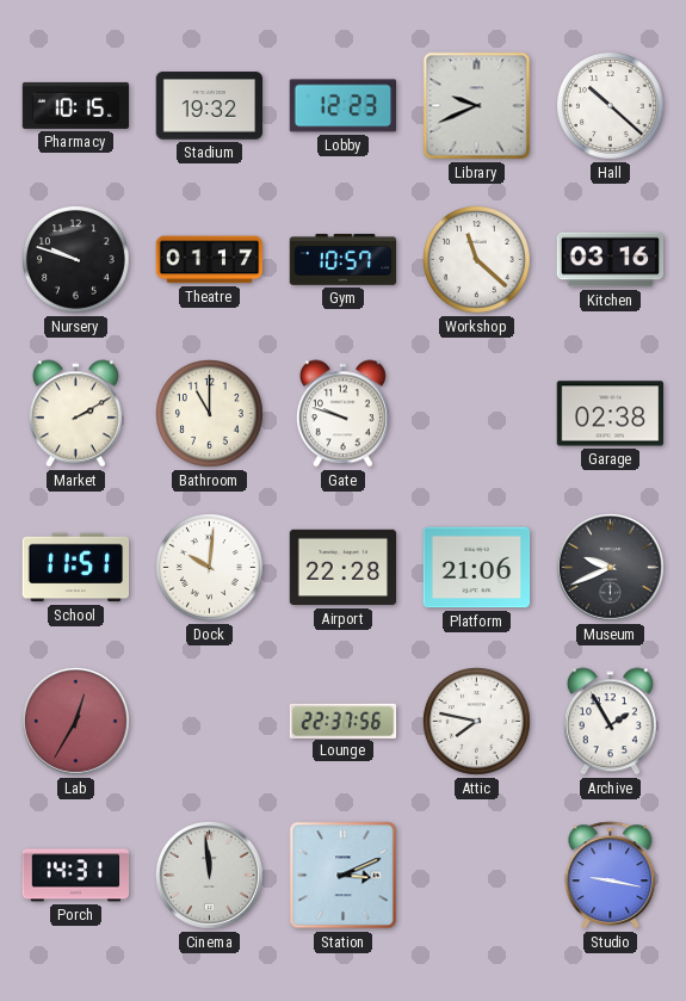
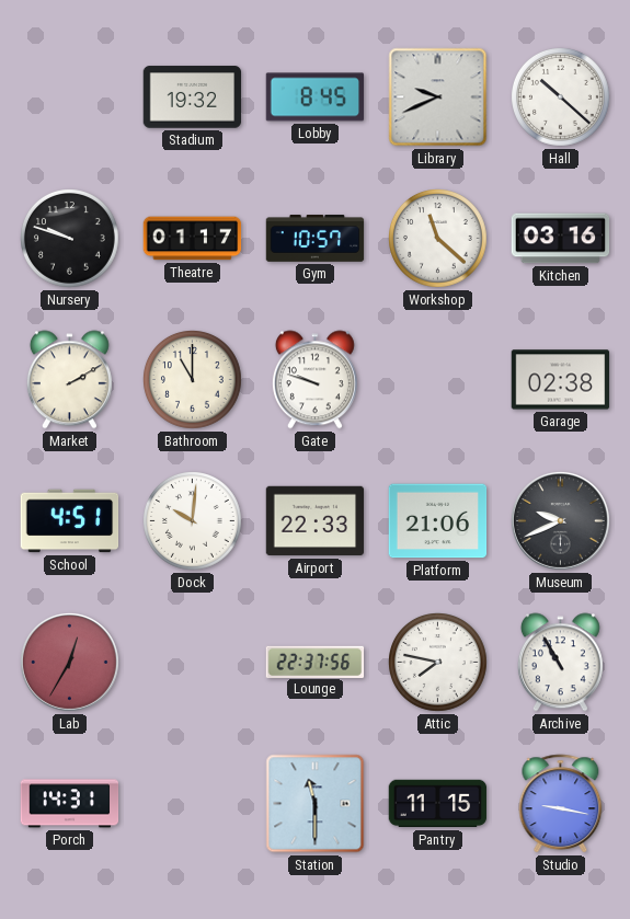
Pharmacy: 10:15 -> none (76, 105)
Lobby: 12:23 -> 8:45 (316, 97)
School: 11:51 -> 4:51 (70, 521)
Airport: 22:28 -> 22:33 (316, 521)
Archive: 1:55 -> 10:55 (560, 663)
Cinema: 11:59 -> none (210, 876)
Station: 3:11 -> 11:30 (316, 804)
Pantry: none -> 11:15 (438, 804)
